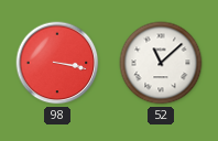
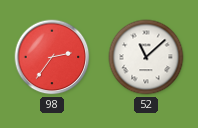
98: 3:17 -> 2:36 (52, 57)
